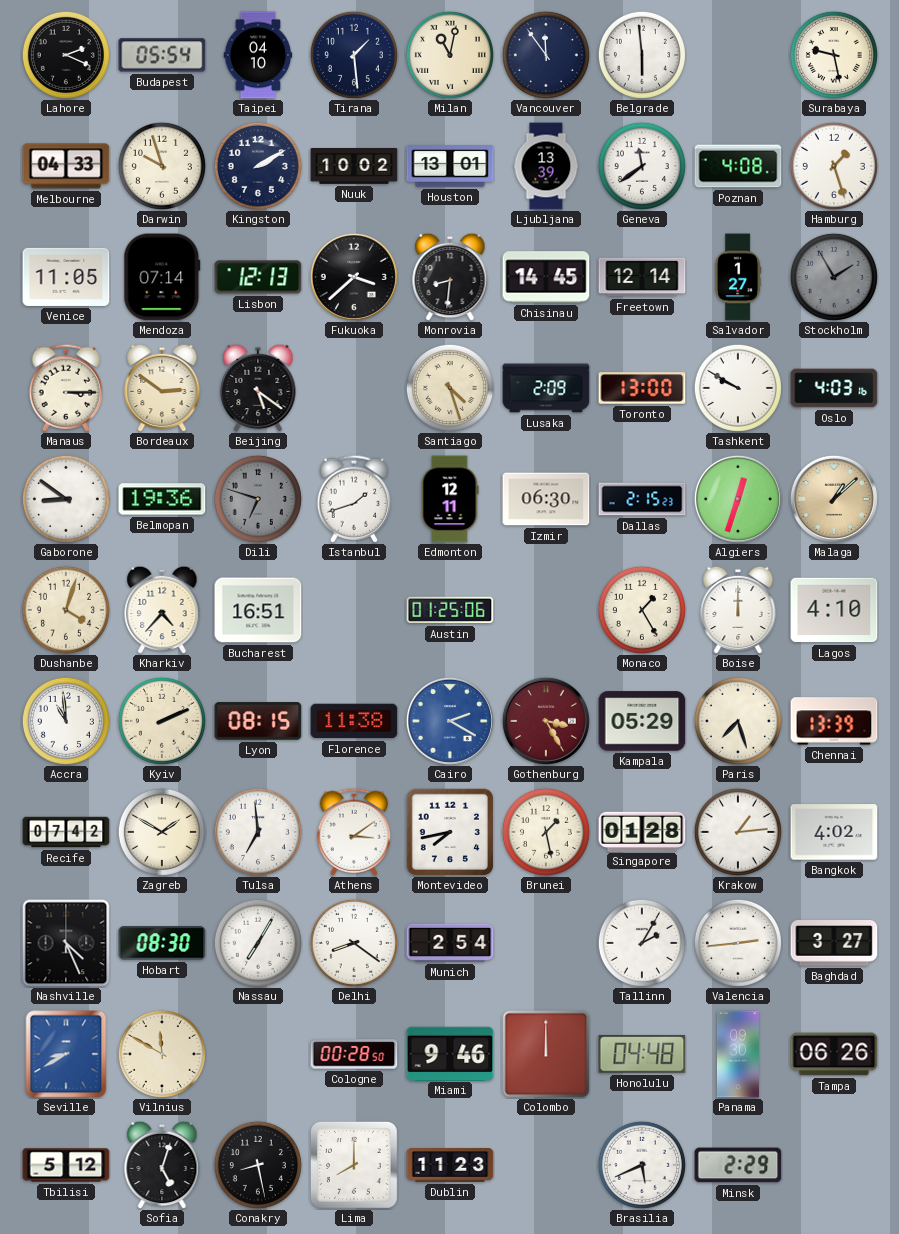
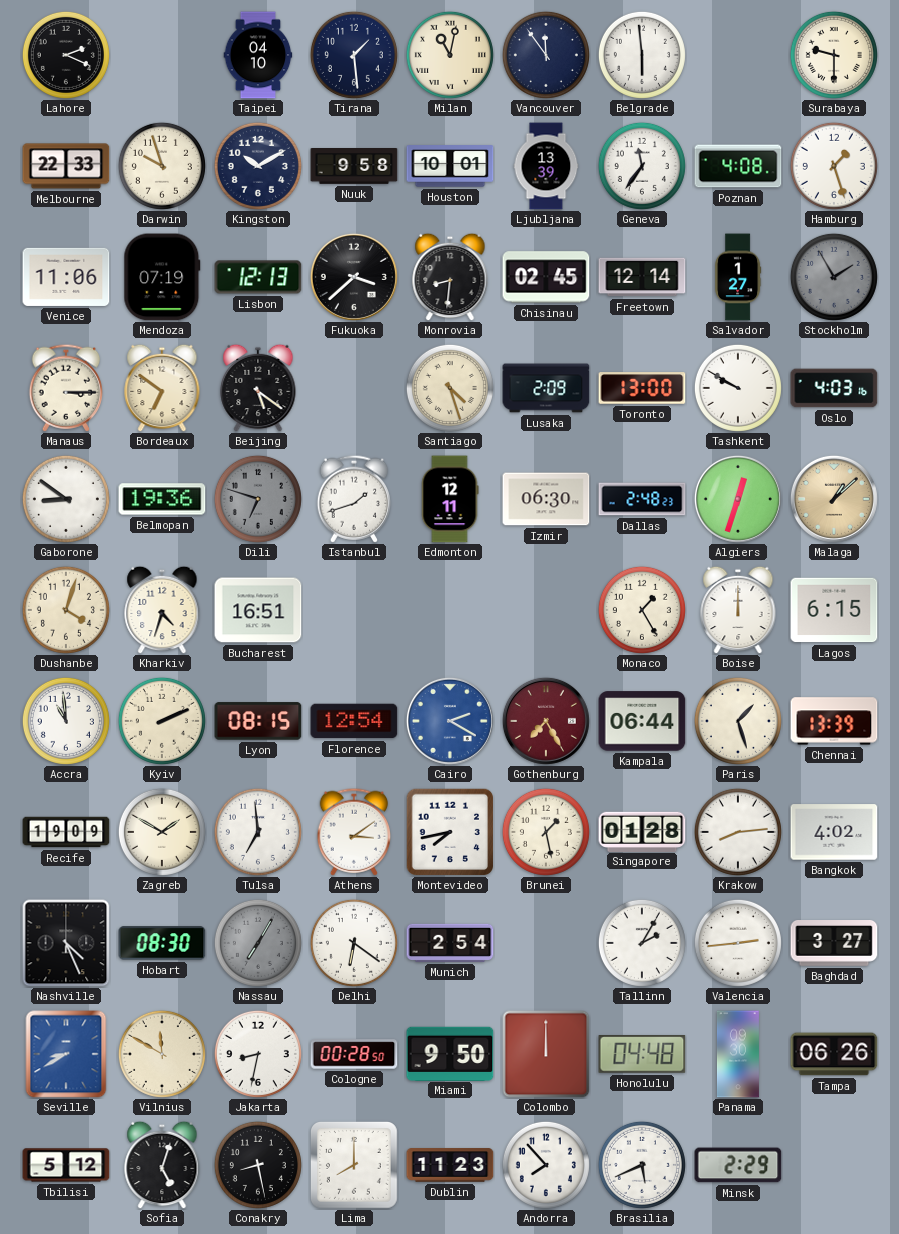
Budapest: 05:54 -> none (162, 55)
Surabaya: 9:28 -> 9:30 (834, 55)
Melbourne: 04:33 -> 22:33 (66, 166)
Kingston: 2:10 -> 10:10 (258, 166)
Nuuk: 10:02 -> 9:58 (354, 167)
Houston: 13:01 -> 10:01 (450, 166)
Geneva: 11:39 -> 11:36 (642, 166)
Venice: 11:05 -> 11:06 (66, 277)
Mendoza: 07:14 -> 07:19 (162, 277)
Chisinau: 14:45 -> 02:45 (546, 277)
Bordeaux: 2:51 -> 6:51 (162, 388)
Dallas: 2:15 -> 2:48 (642, 499)
Kharkiv: 4:37 -> 4:33 (162, 610)
Austin: 01:25 -> none (450, 610)
Lagos: 4:10 -> 6:15 (834, 610)
Florence: 11:38 -> 12:54 (354, 721)
Gothenburg: 3:25 -> 7:25 (546, 721)
Kampala: 05:29 -> 06:44 (642, 721)
Paris: 7:27 -> 1:27 (738, 721)
Recife: 07:42 -> 19:09 (66, 832)
Krakow: 1:14 -> 8:14 (738, 832)
Nassau dial: white -> grey (258, 943)
Delhi: 8:21 -> 6:21 (354, 943)
Jakarta: none -> 8:32 (258, 1054)
Miami: 9:46 -> 9:50 (450, 1053)
Andorra: none -> 7:53 (546, 1165)
